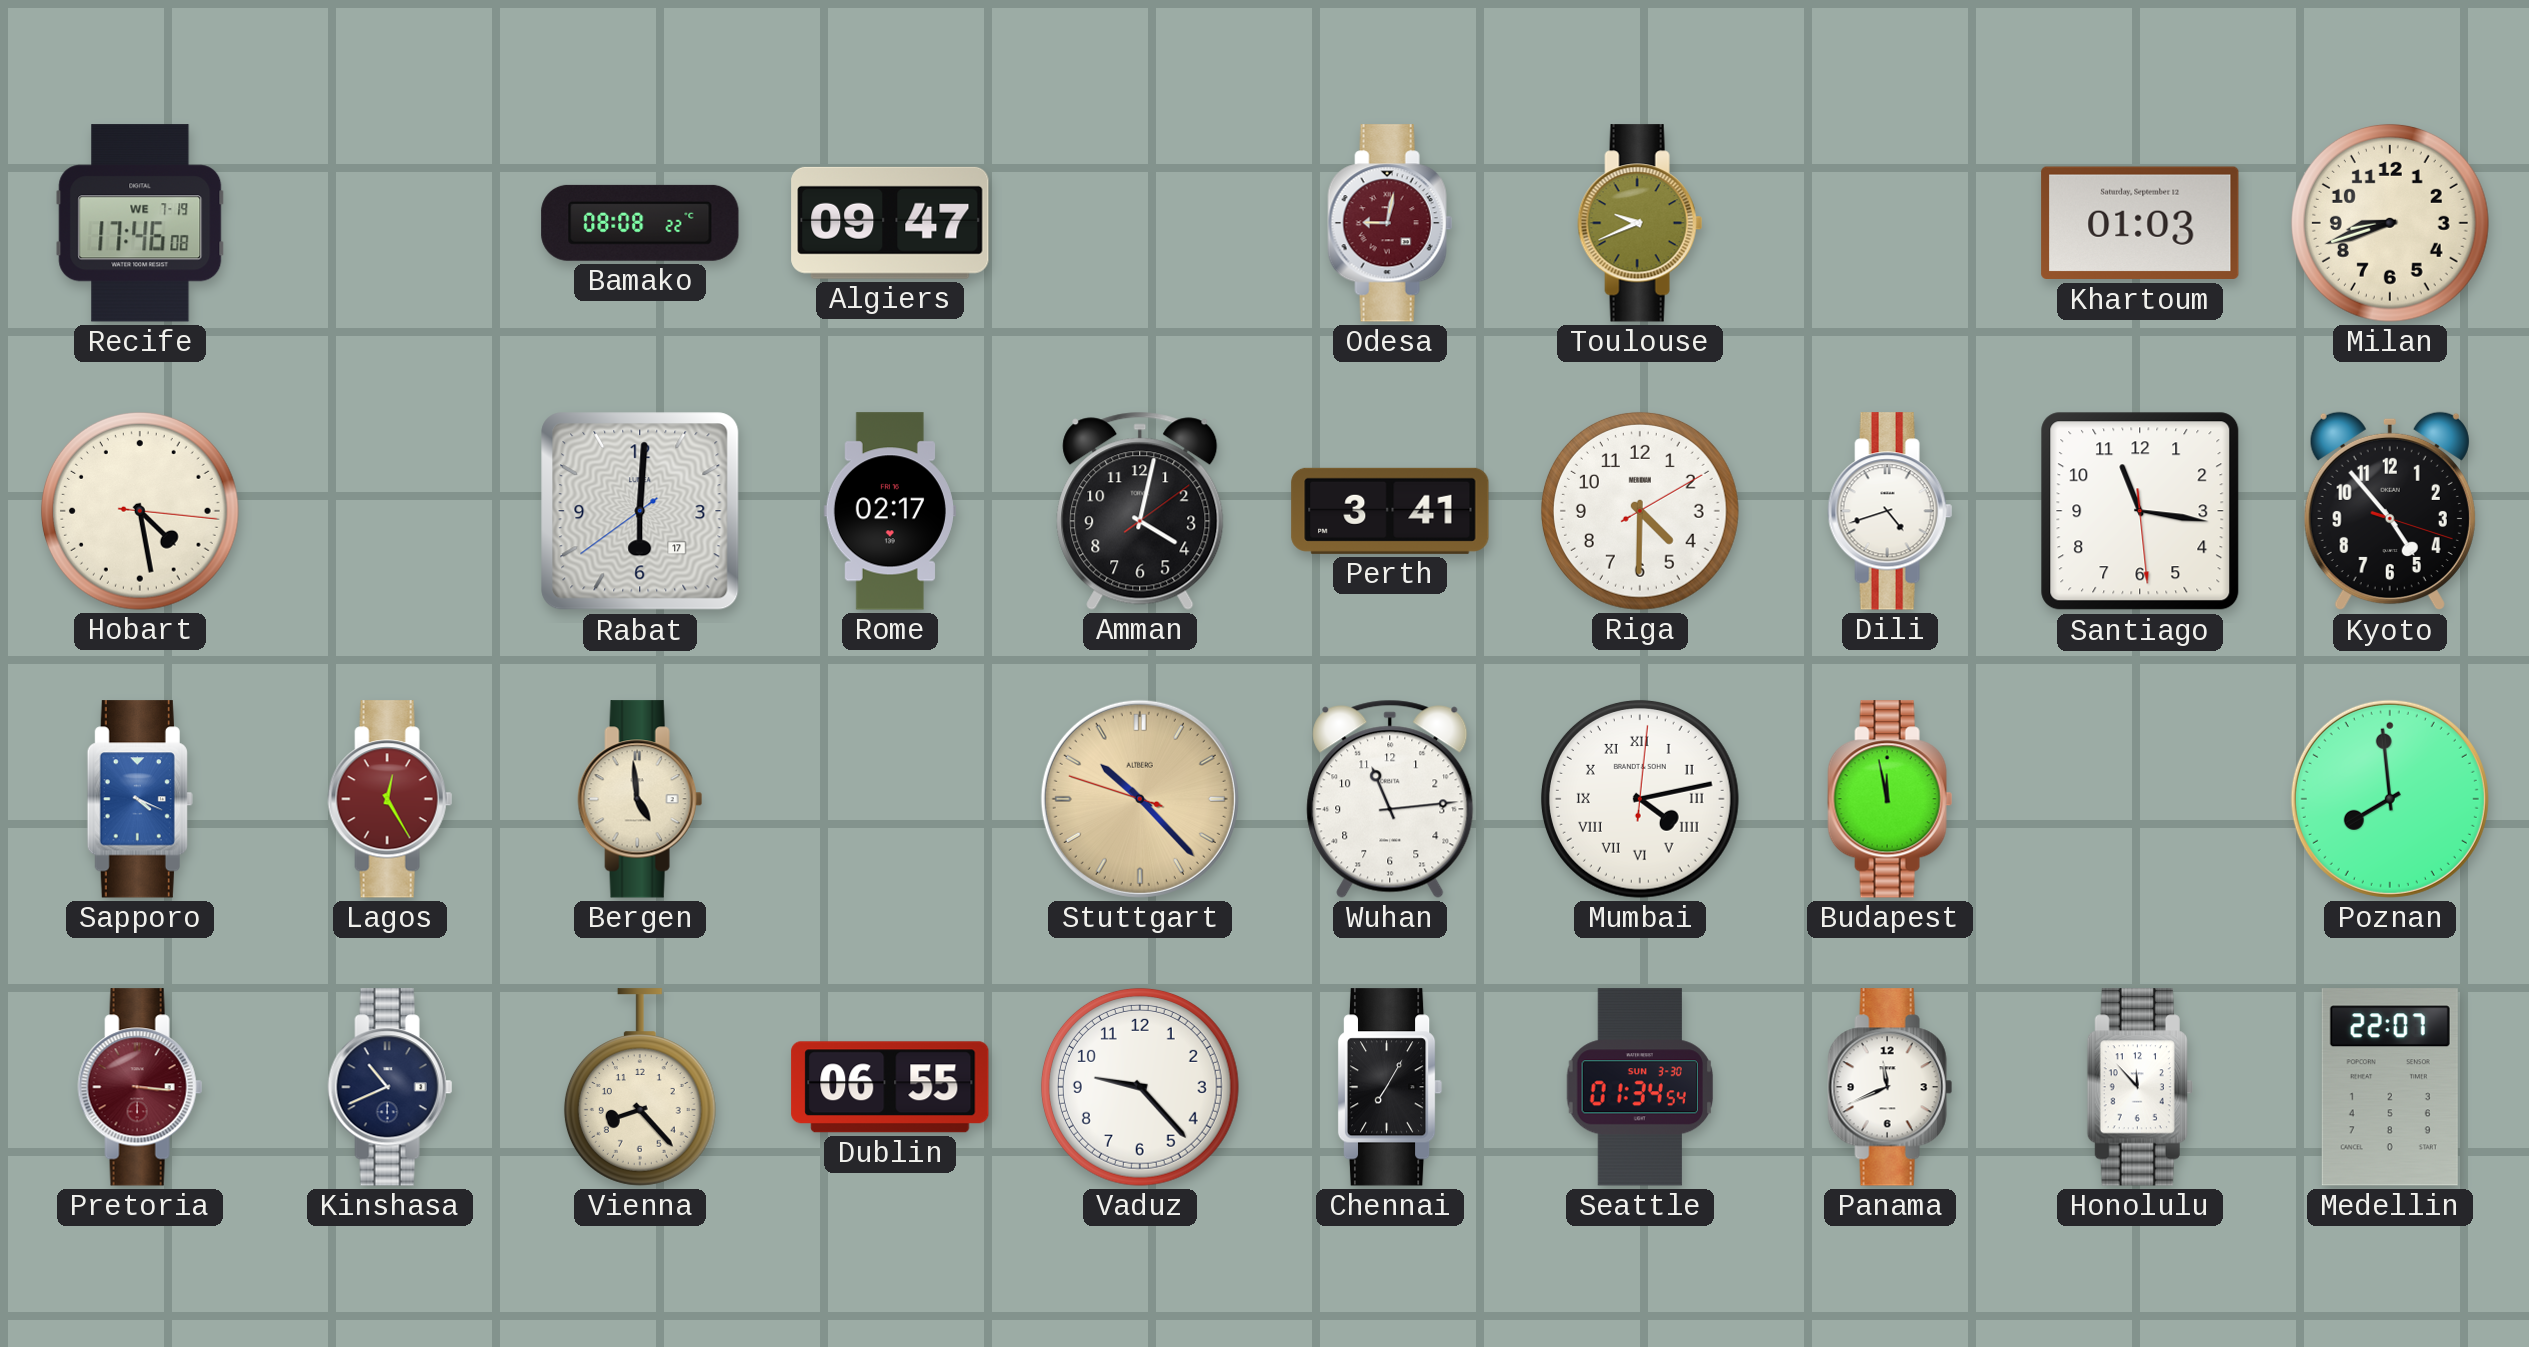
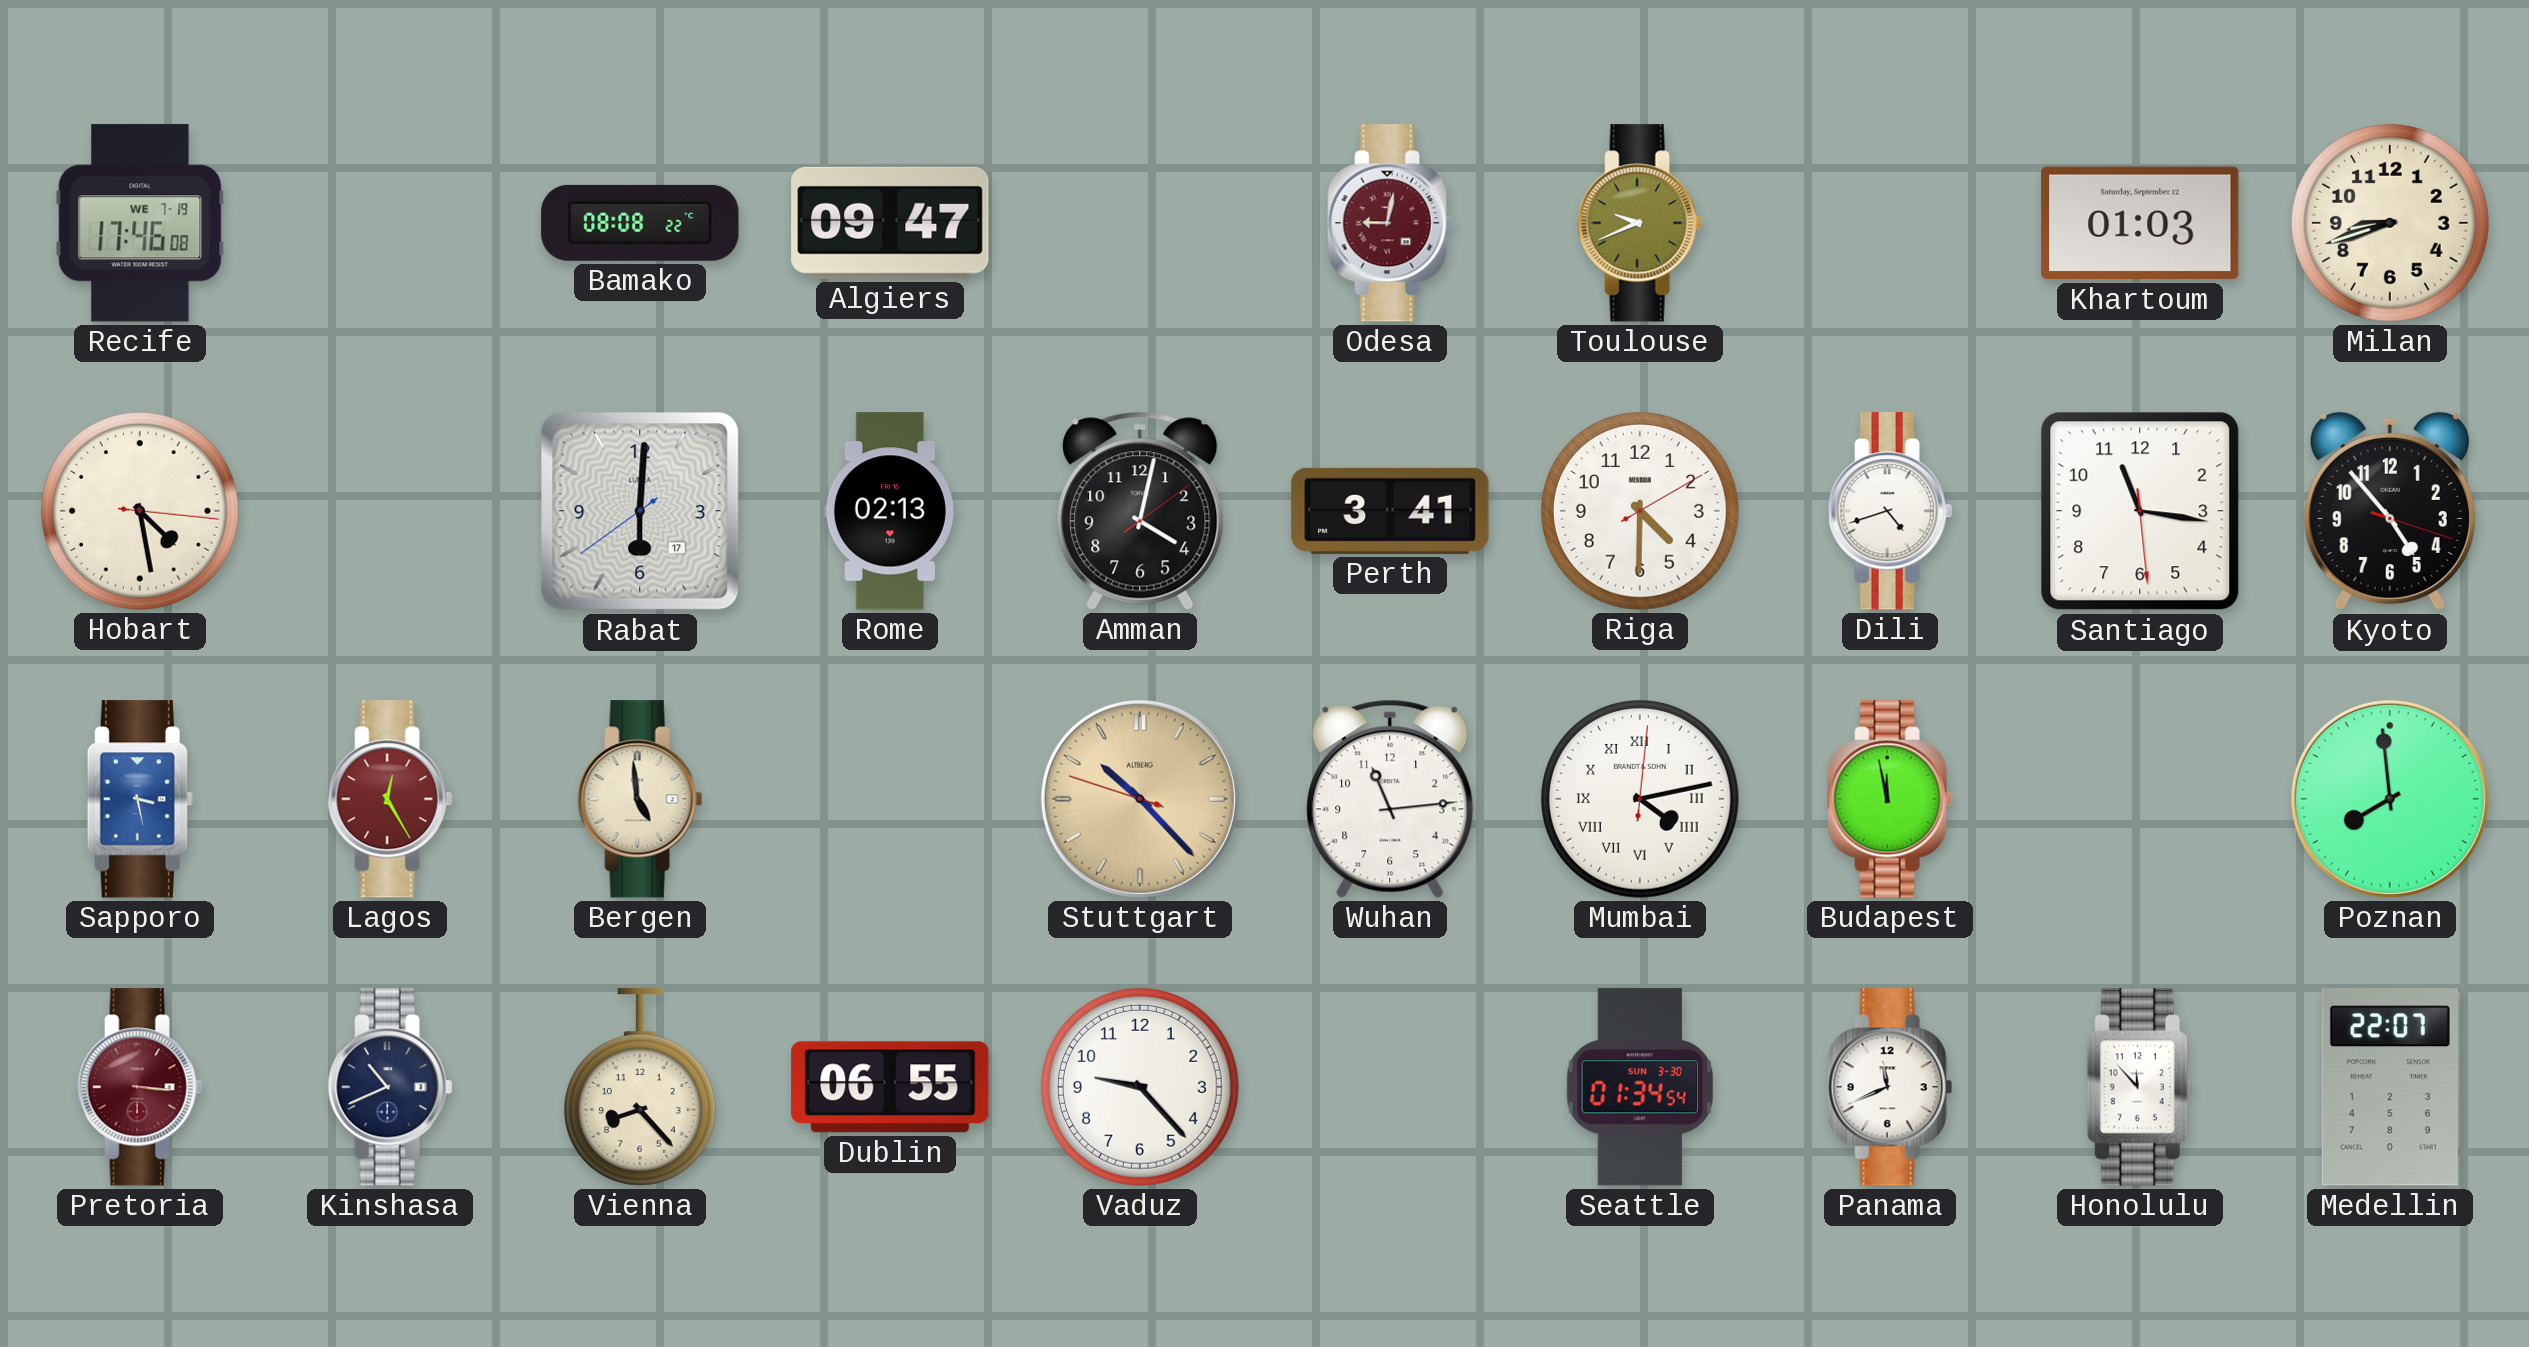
Rome: 02:17 -> 02:13 (890, 511)
Sapporo: 4:19 -> 3:28 (140, 799)
Chennai: 7:05 -> none (1390, 1087)
